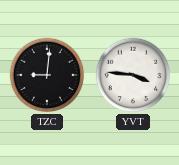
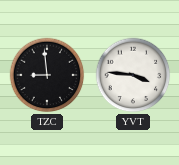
TZC: 9:01 -> 8:59 (47, 75)
